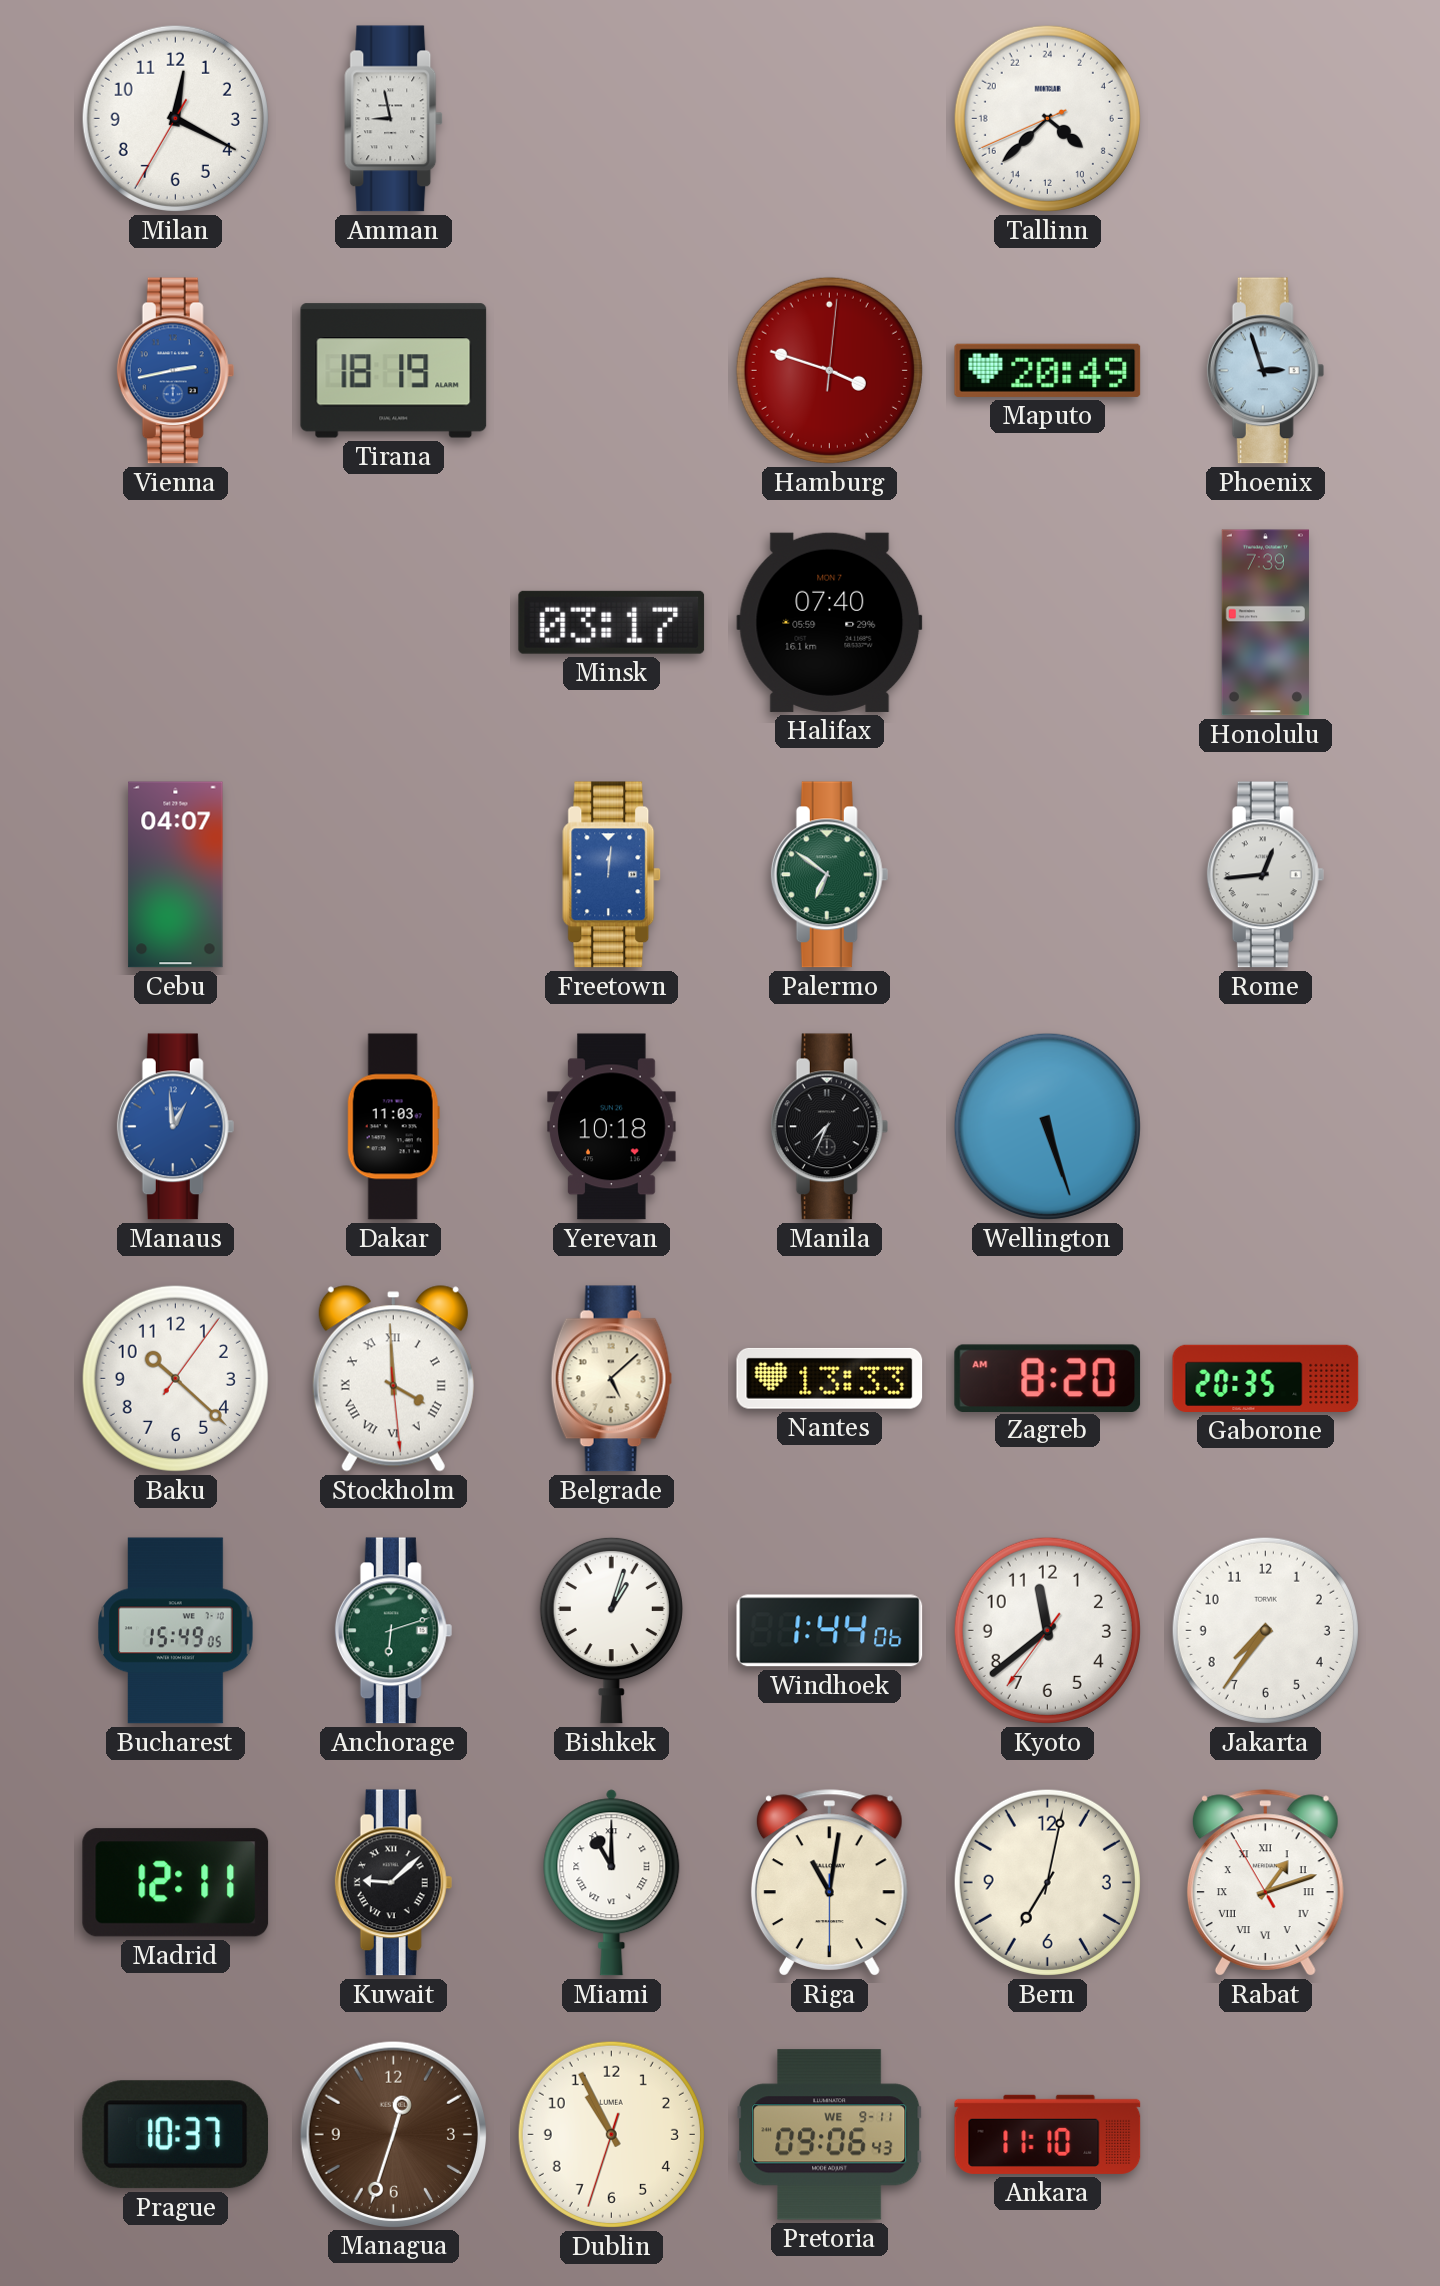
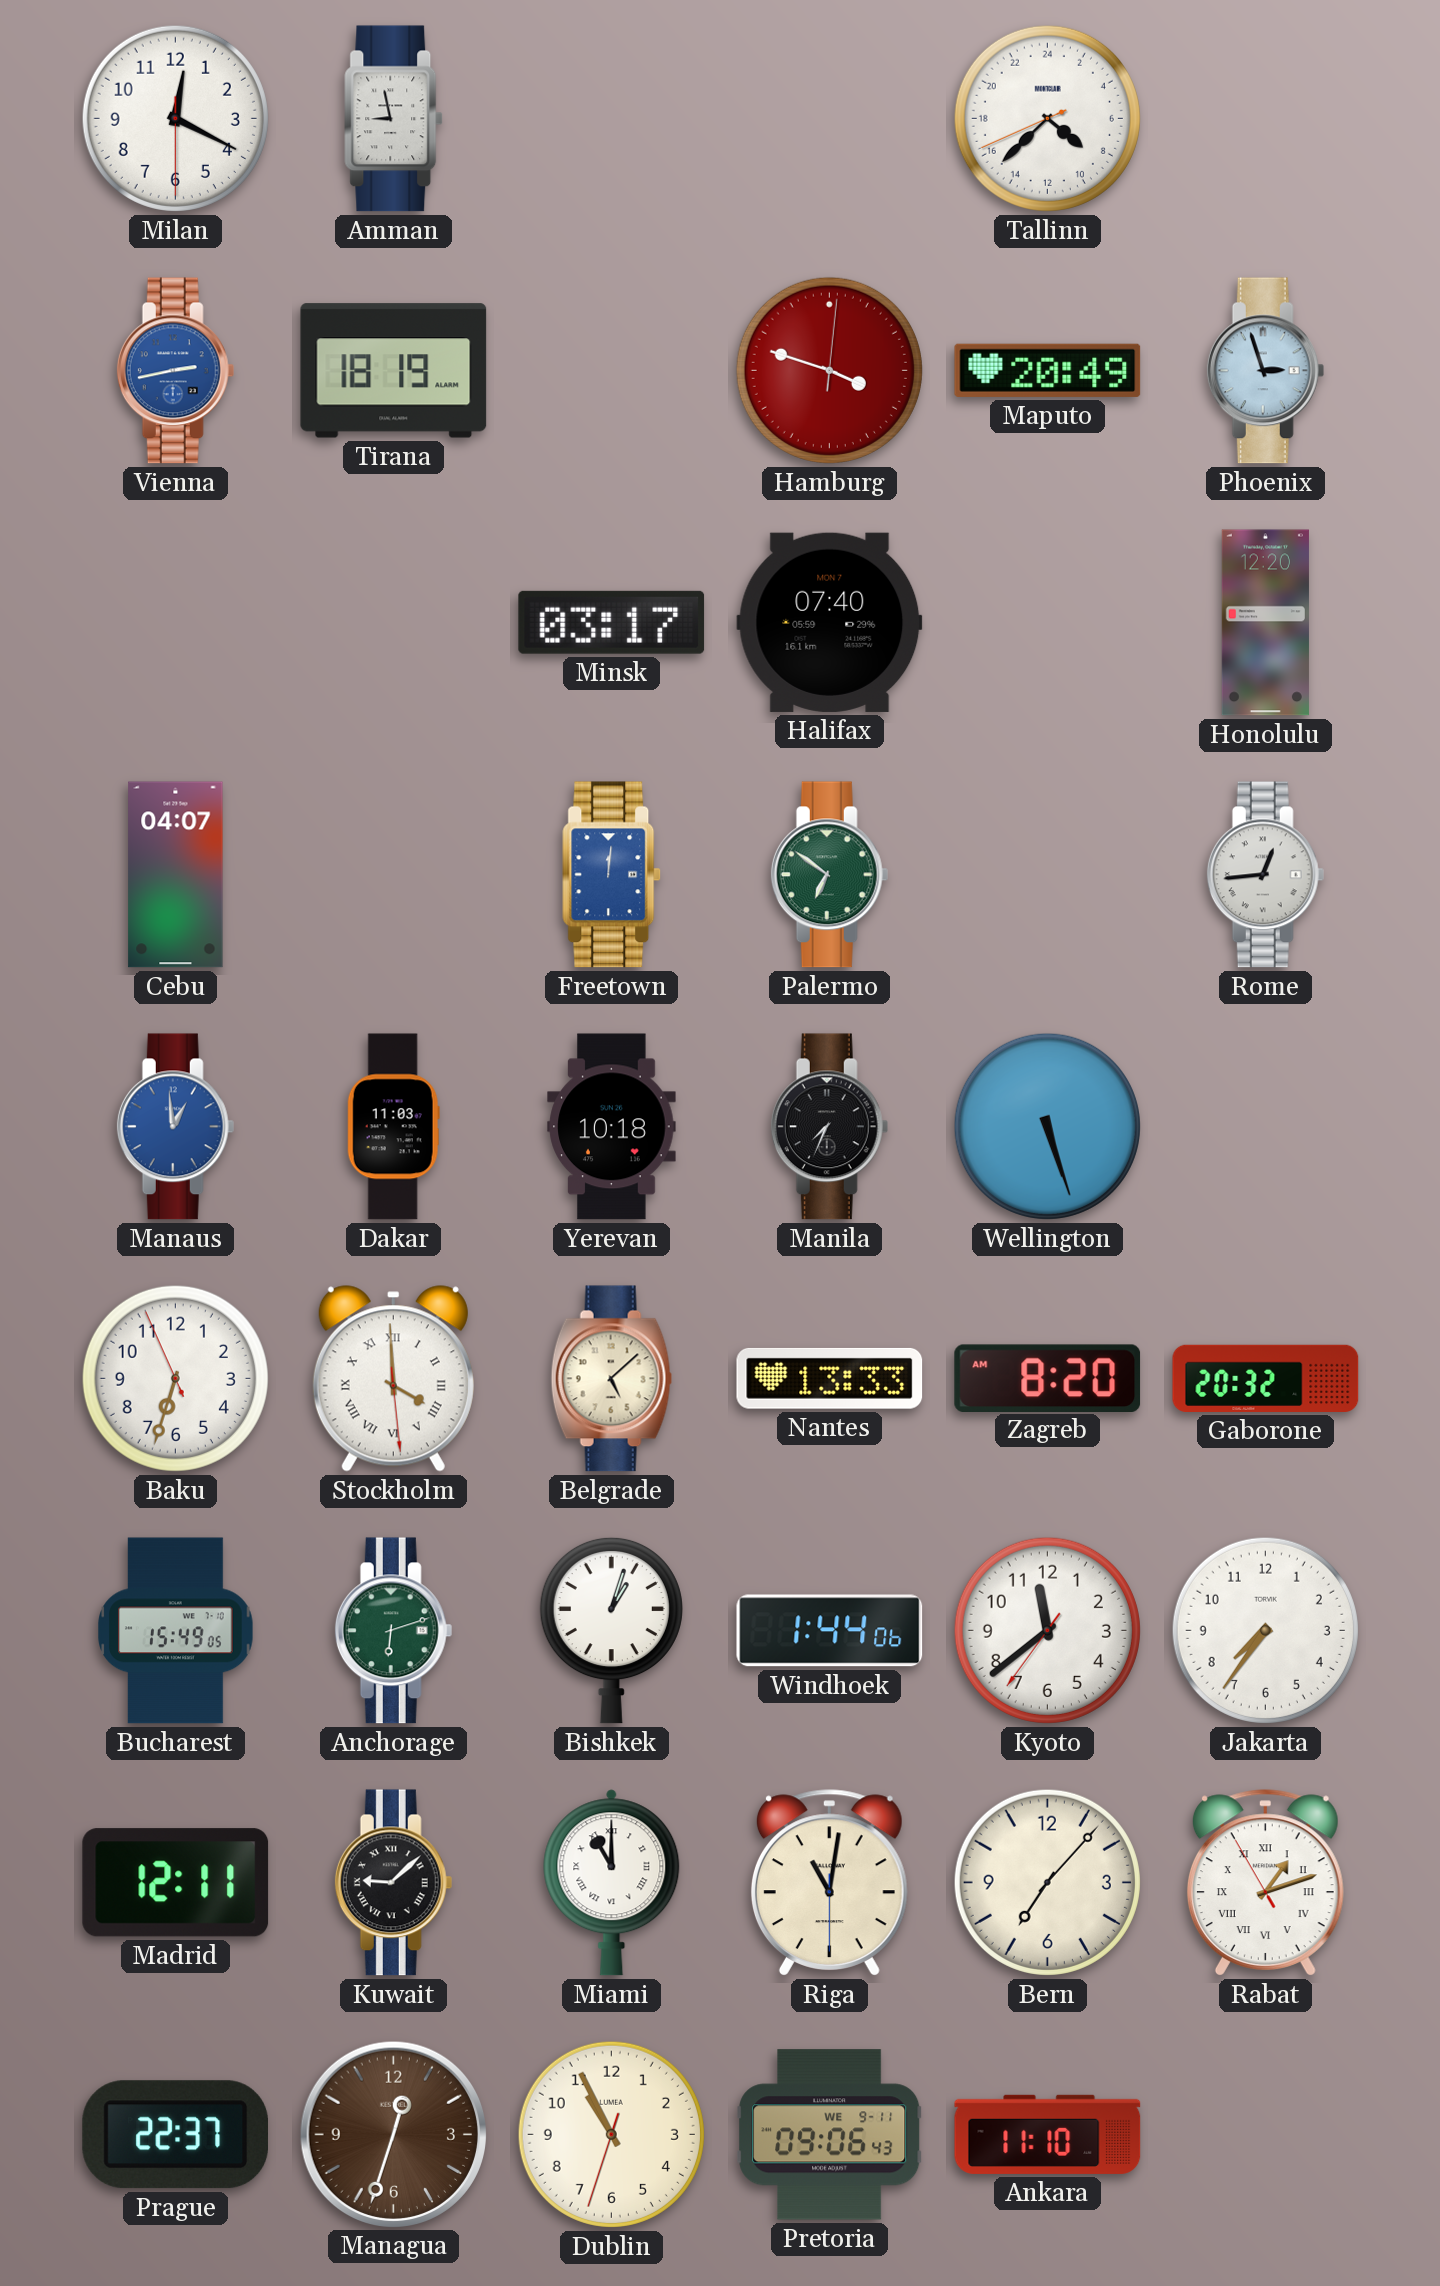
Milan: 12:19:35 -> 12:19:30 (175, 118)
Honolulu: 7:39 -> 12:20 (1265, 623)
Baku: 10:22 -> 6:32 (175, 1378)
Gaborone: 20:35 -> 20:32 (1266, 1378)
Bern: 7:02 -> 7:07 (1047, 1882)
Prague: 10:37 -> 22:37 (175, 2135)
